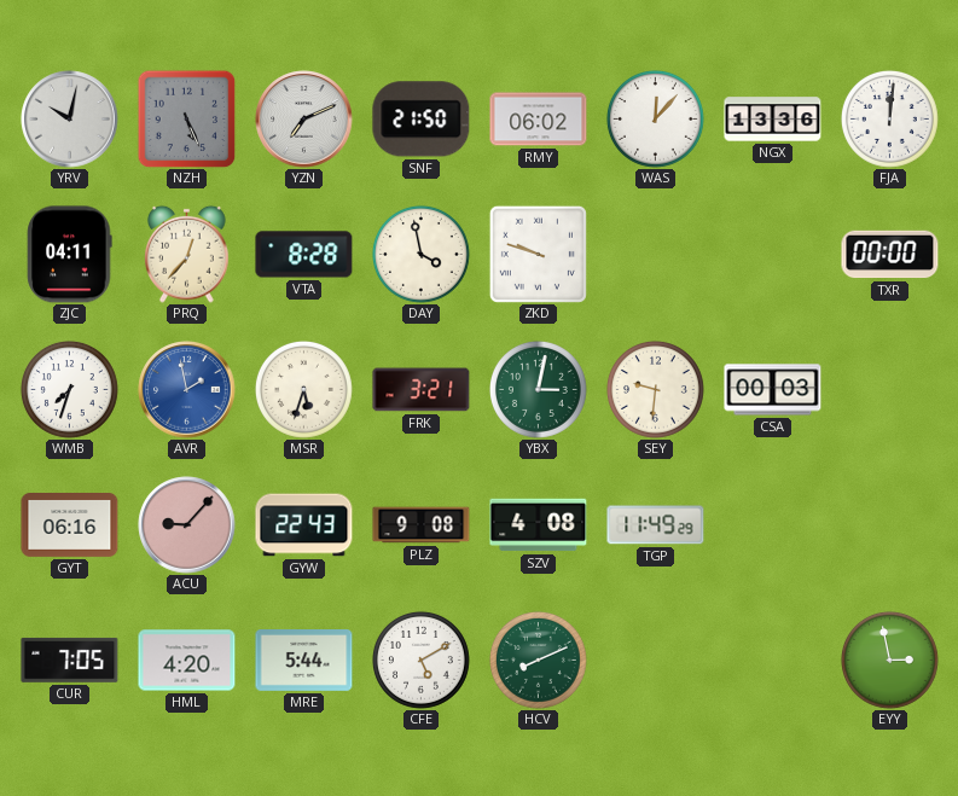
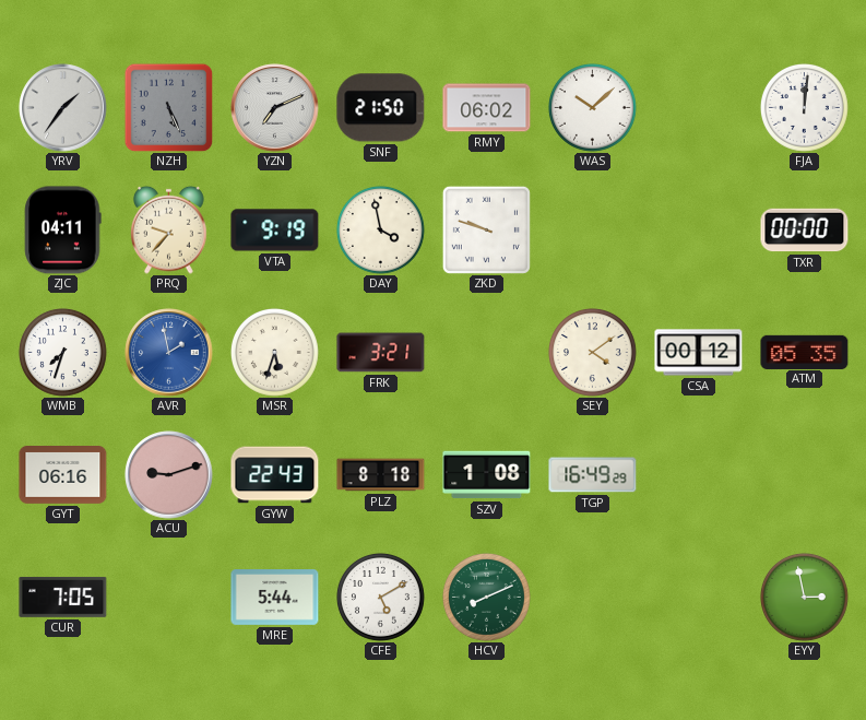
YRV: 10:02 -> 1:36 (63, 108)
WAS: 12:07 -> 10:08 (592, 107)
NGX: 13:36 -> none (773, 120)
PRQ: 12:37 -> 9:37 (169, 229)
VTA: 8:28 -> 9:19 (275, 231)
YBX: 3:02 -> none (538, 389)
SEY: 9:31 -> 4:09 (592, 352)
CSA: 00:03 -> 00:12 (699, 353)
ATM: none -> 05:35 (805, 352)
ACU: 9:07 -> 9:12 (169, 475)
PLZ: 9:08 -> 8:18 (381, 475)
SZV: 4:08 -> 1:08 (487, 475)
TGP: 11:49 -> 16:49 (593, 475)
HML: 4:20 -> none (187, 661)
